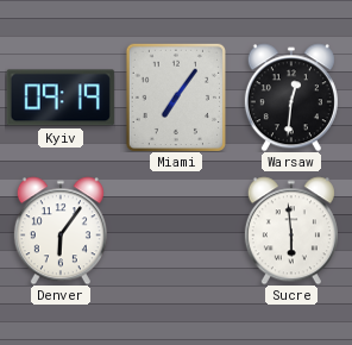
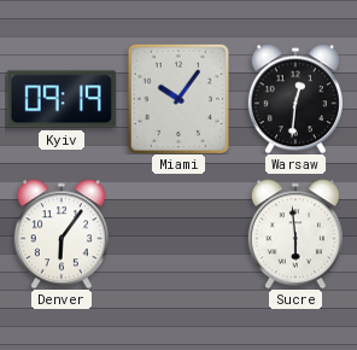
Miami: 7:06 -> 10:06 (177, 98)
